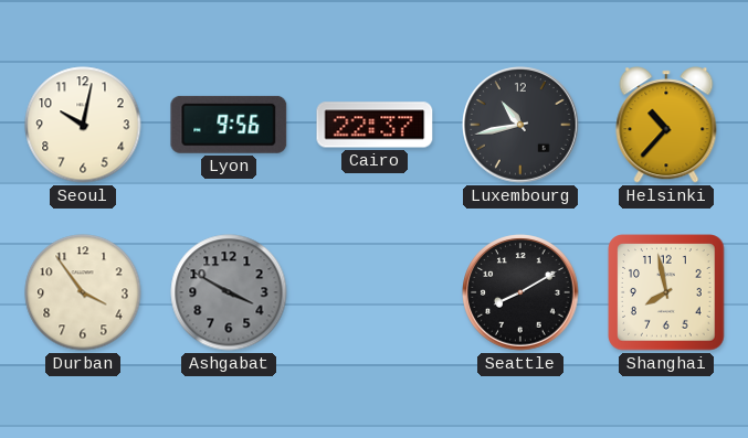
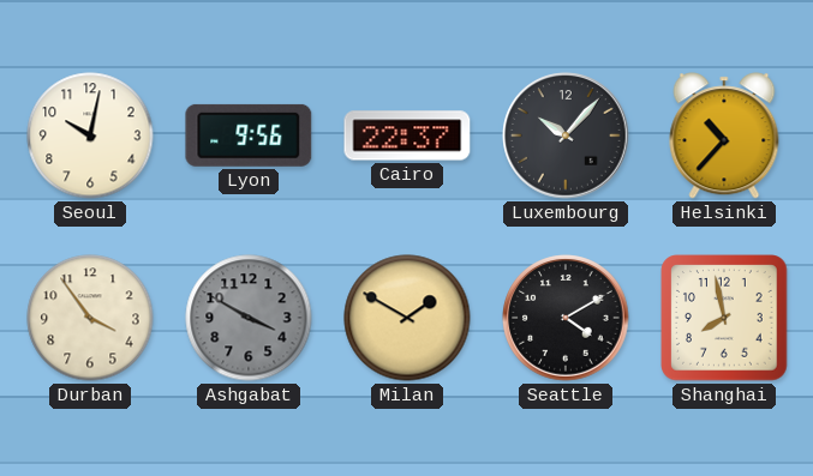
Luxembourg: 10:43 -> 10:07 (566, 135)
Milan: none -> 1:50 (407, 318)
Seattle: 8:10 -> 4:10 (566, 318)
